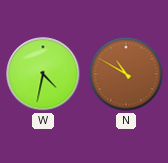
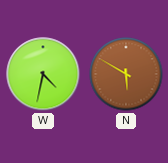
N: 10:50 -> 5:50 (126, 74)
